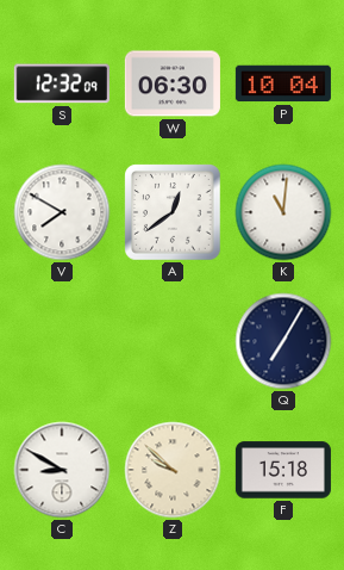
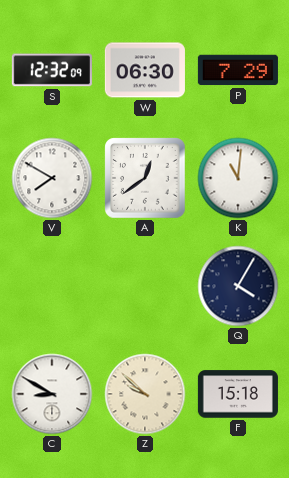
P: 10:04 -> 7:29 (238, 70)
Q: 7:05 -> 4:05 (238, 286)
